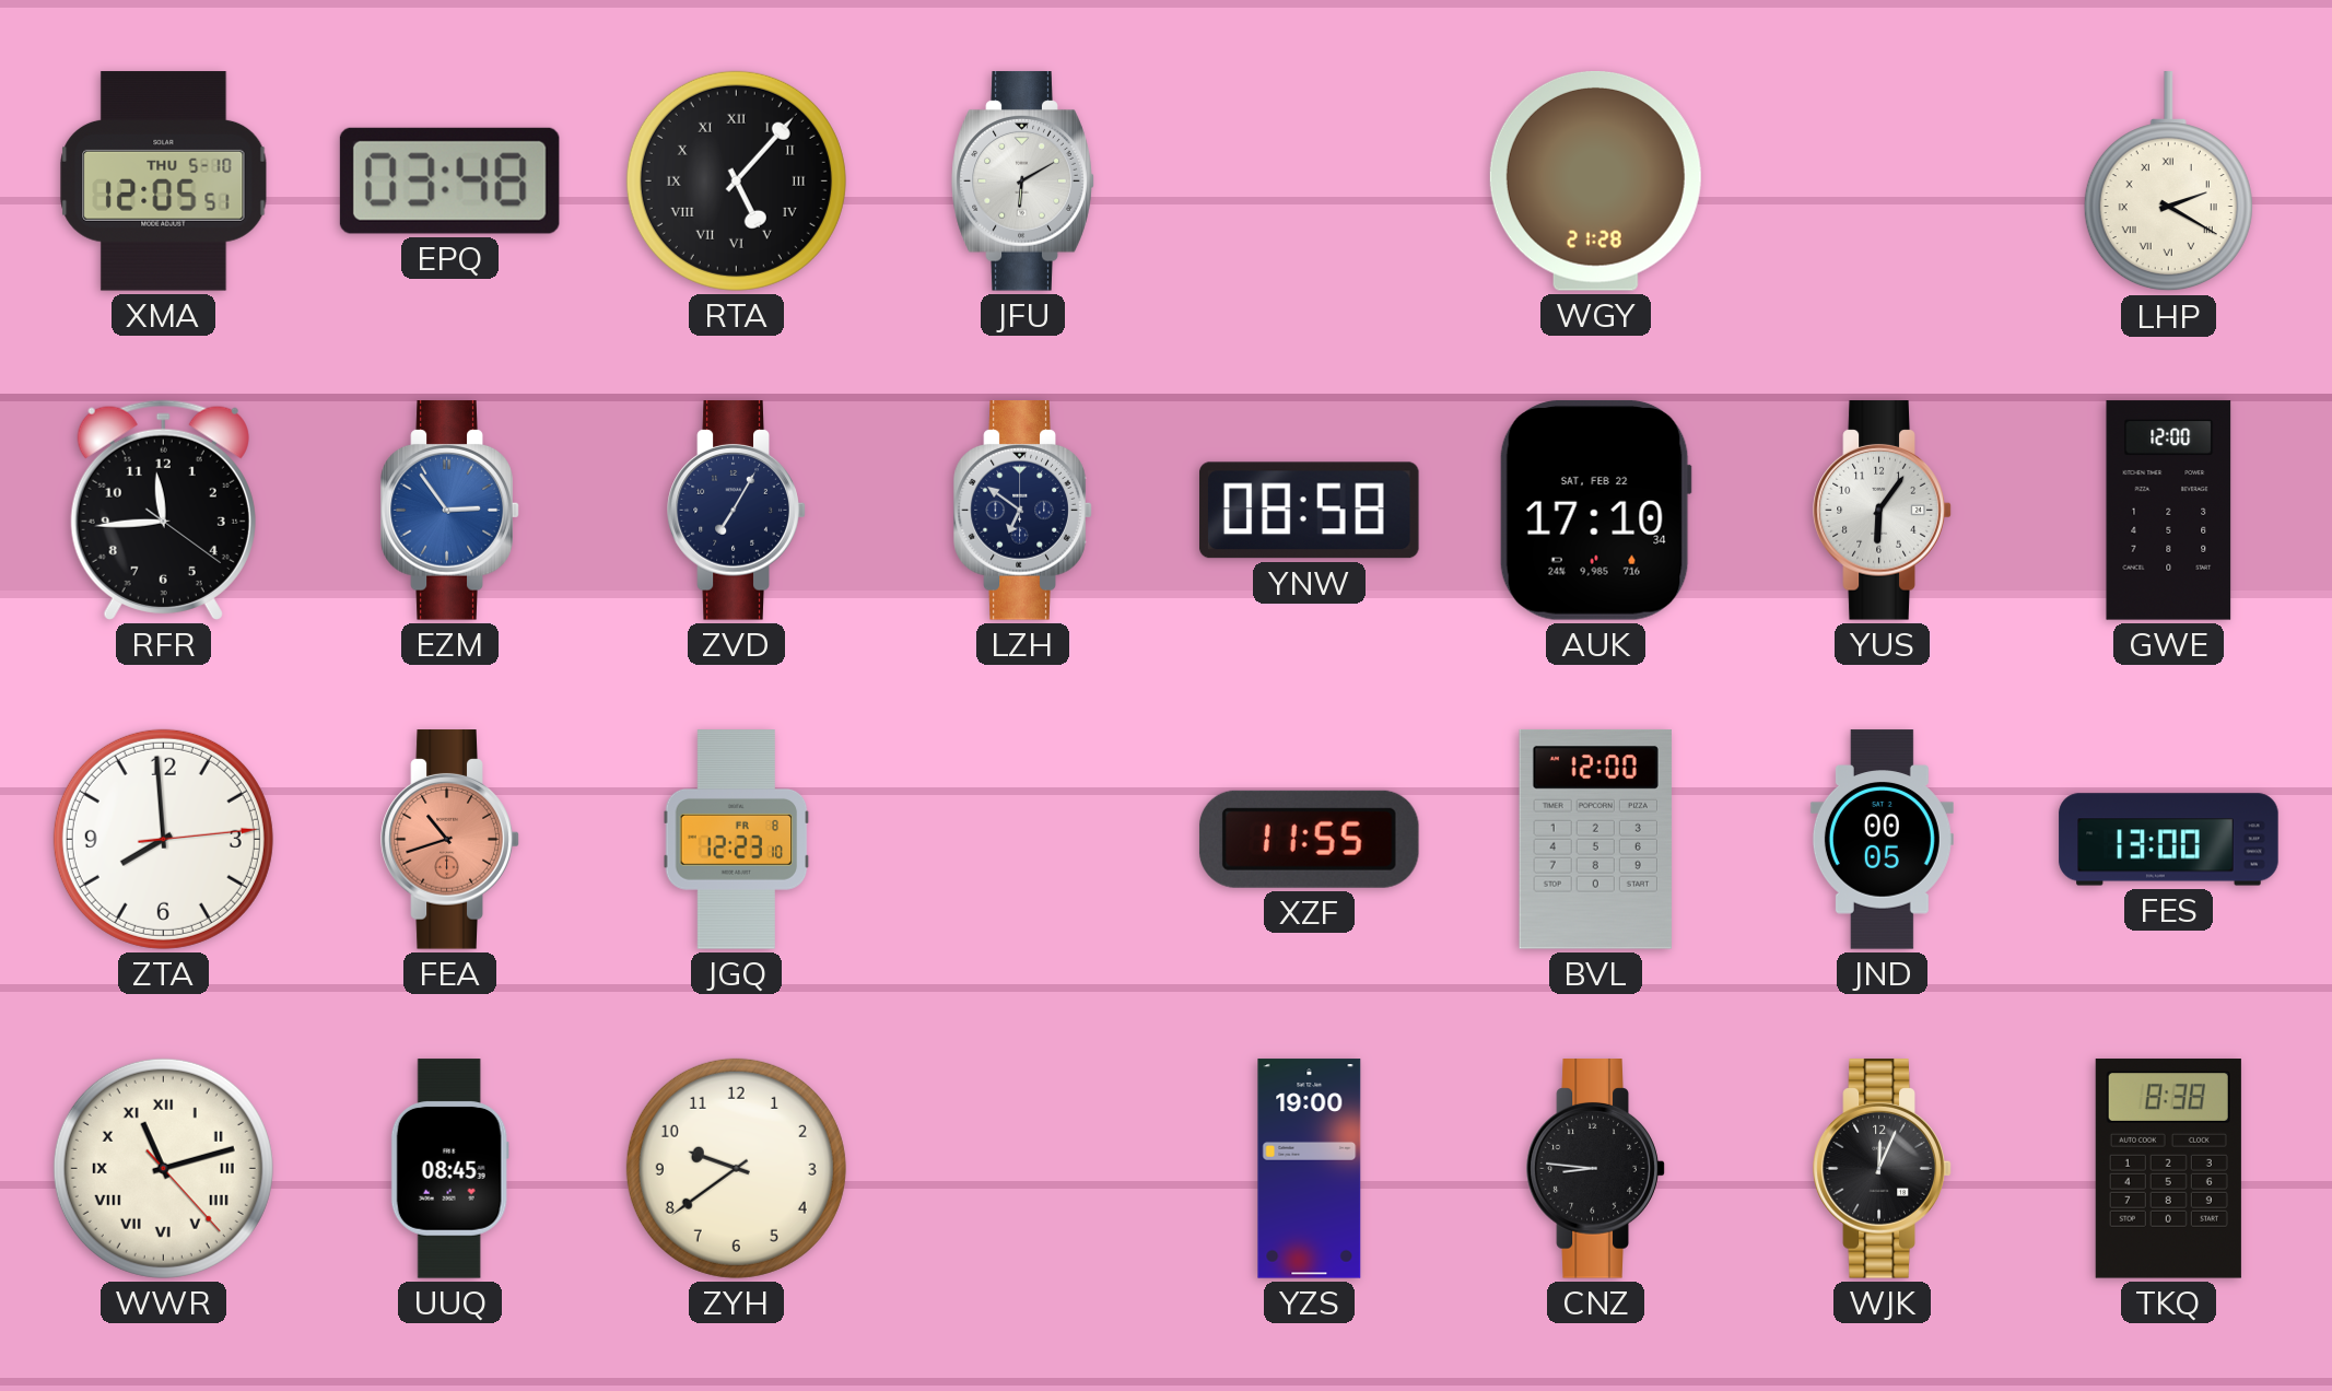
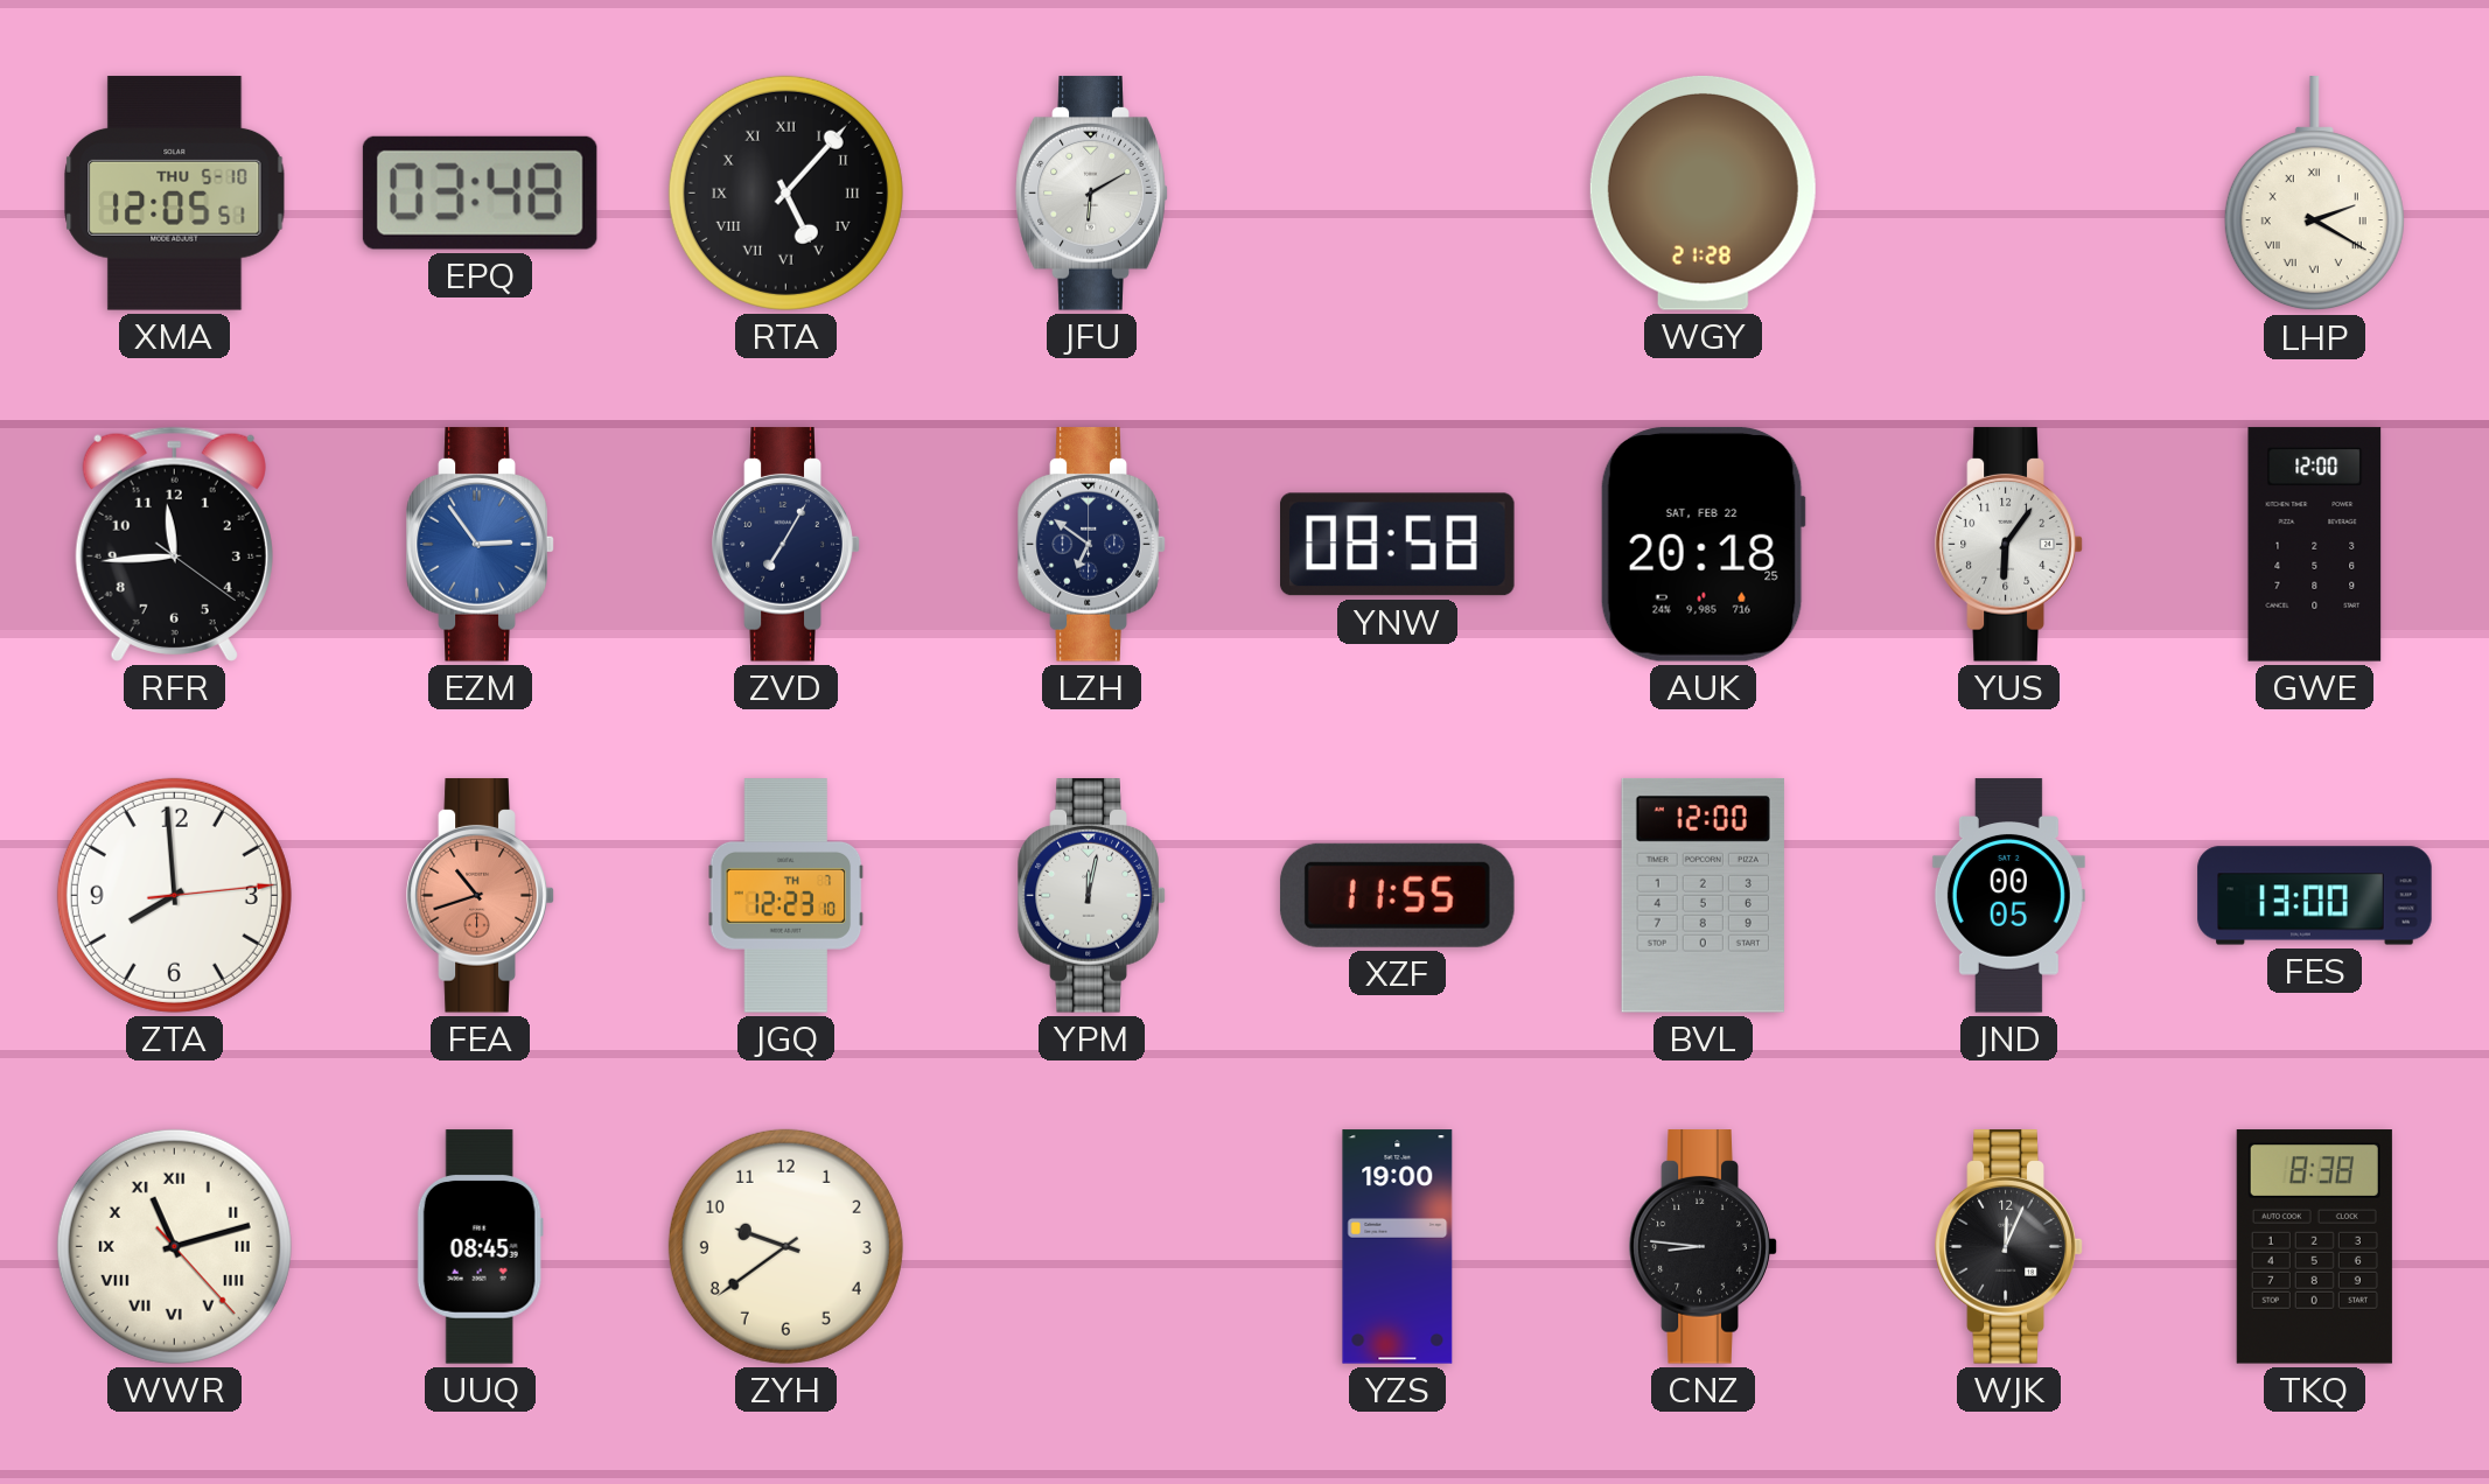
AUK: 17:10 -> 20:18 (1703, 545)
JGQ date: FR 8 -> TH 7 (786, 896)
YPM: none -> 12:02 (1092, 896)
